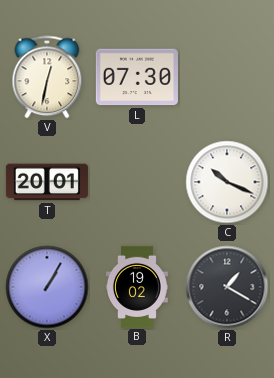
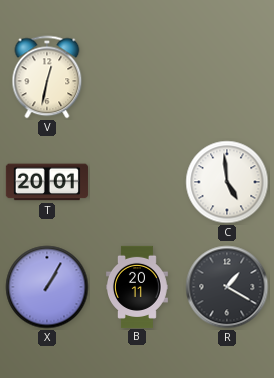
L: 07:30 -> none (137, 77)
C: 10:19 -> 4:59 (227, 182)
B: 19:02 -> 20:11 (138, 286)
